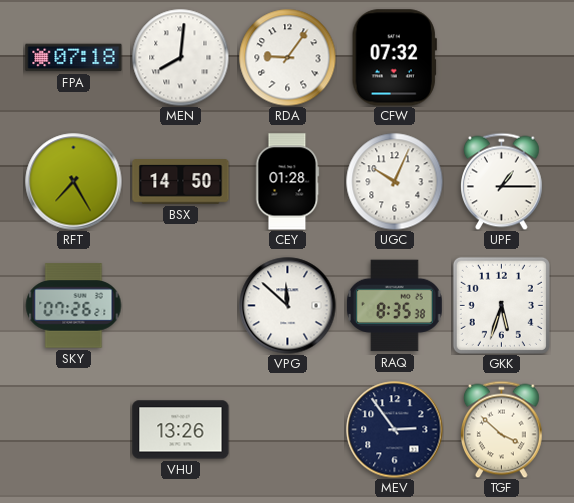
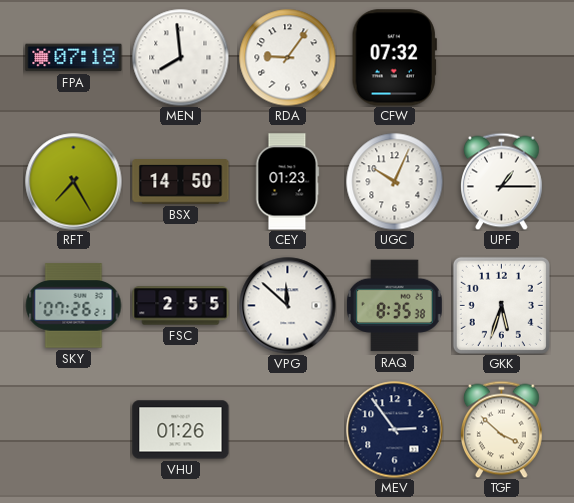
MEN: 8:01 -> 7:59 (180, 57)
CEY: 01:28 -> 01:23 (288, 182)
FSC: none -> 2:55 (181, 306)
VHU: 13:26 -> 01:26 (181, 430)
